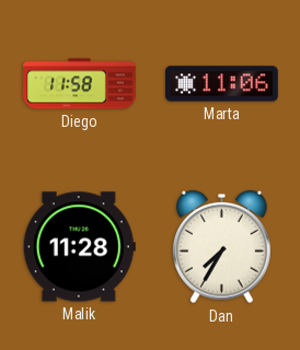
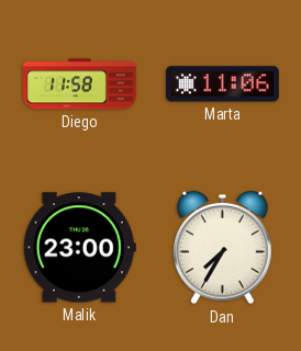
Malik: 11:28 -> 23:00 (79, 248)
